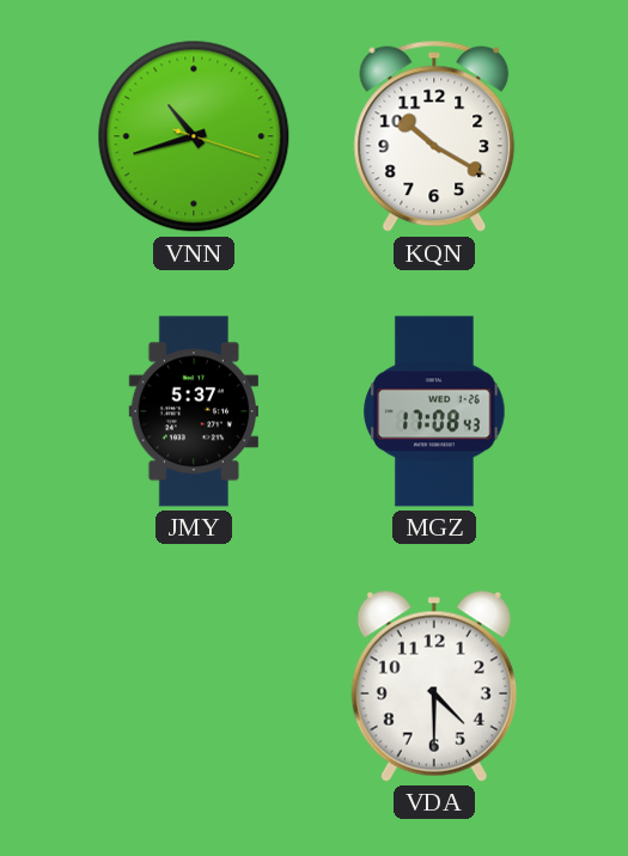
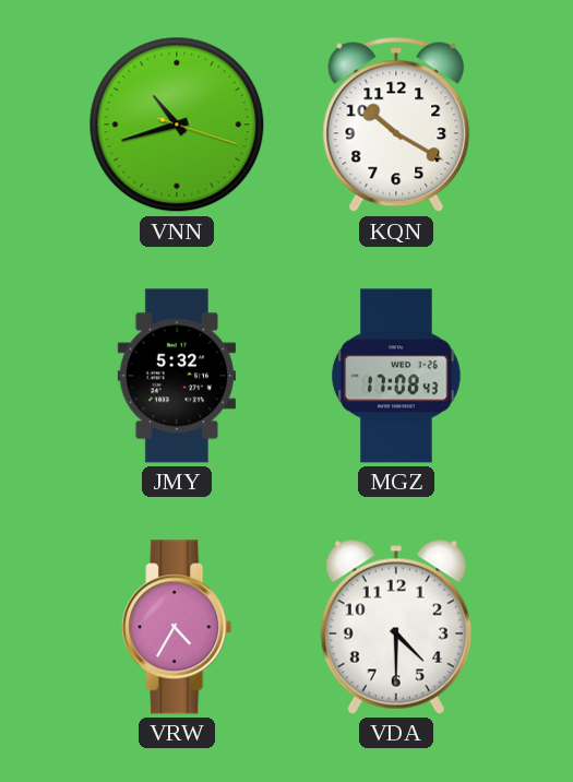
JMY: 5:37 -> 5:32 (176, 376)
VRW: none -> 4:35 (177, 627)
